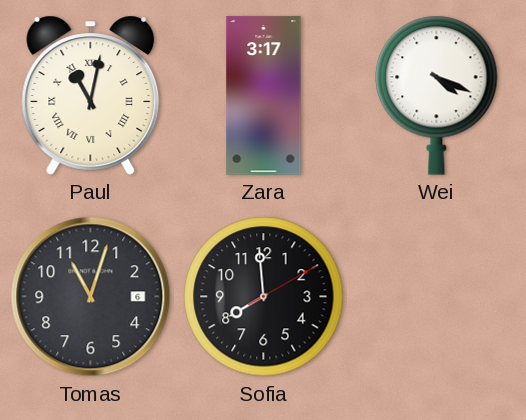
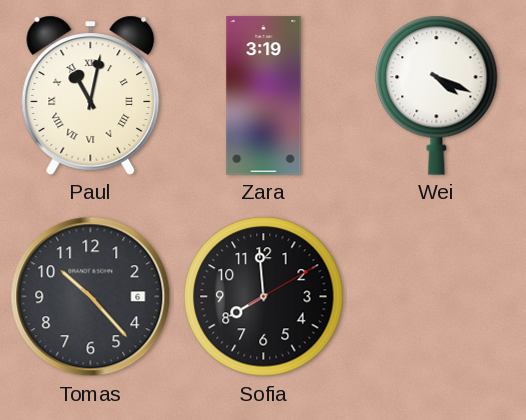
Zara: 3:17 -> 3:19 (264, 96)
Tomas: 11:03 -> 10:23 (91, 297)
